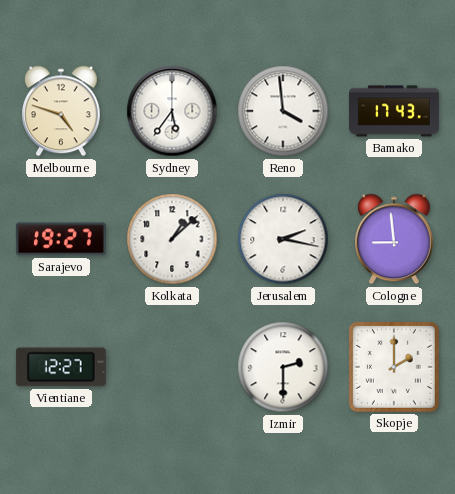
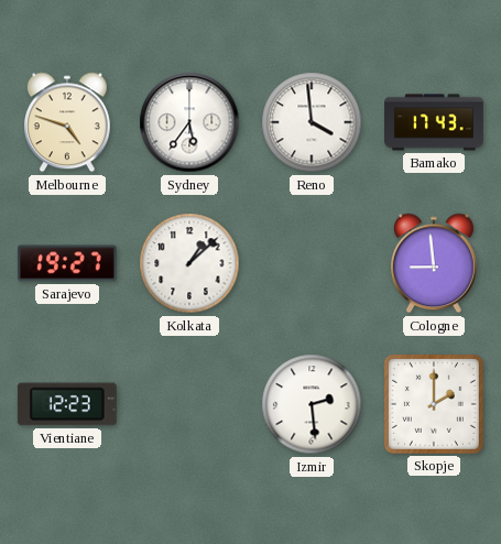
Jerusalem: 2:17 -> none (283, 239)
Vientiane: 12:27 -> 12:23 (67, 404)
Izmir: 2:30 -> 2:29 (312, 404)
